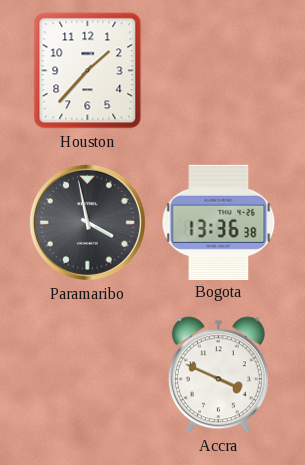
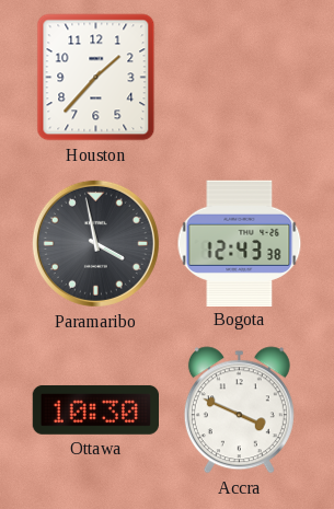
Bogota: 13:36 -> 12:43 (240, 243)
Ottawa: none -> 10:30 (95, 410)
